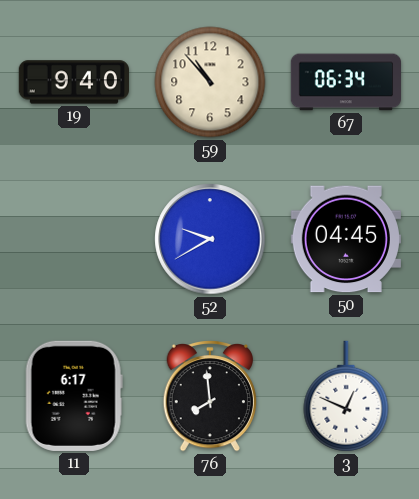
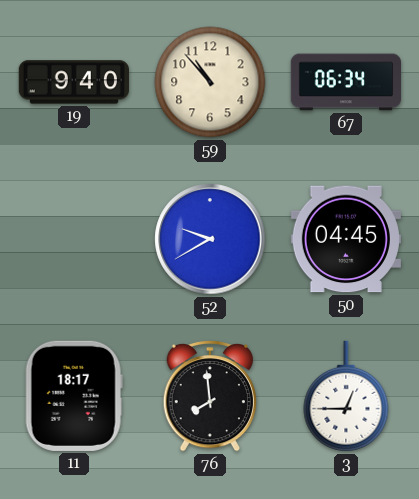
11: 6:17 -> 18:17 (74, 396)
3: 12:49 -> 12:45 (346, 396)
